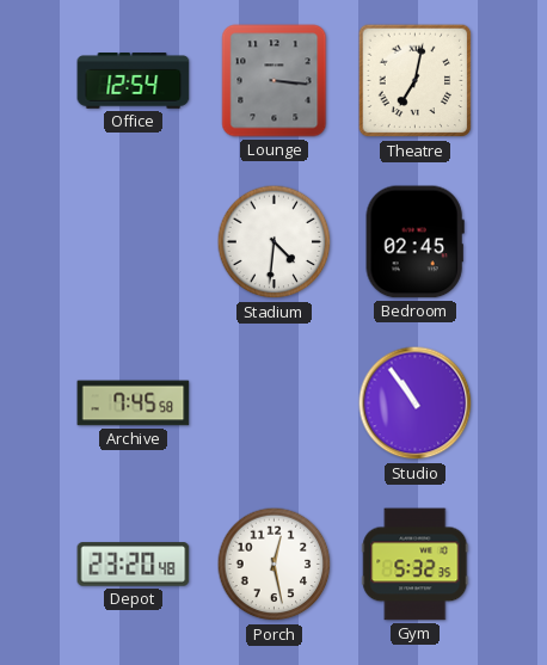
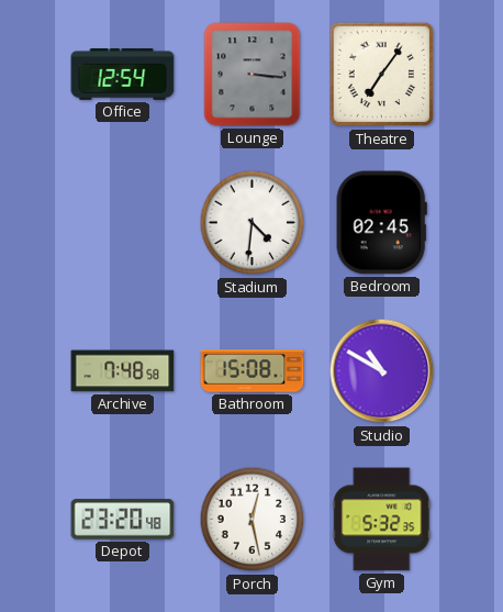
Theatre: 7:02 -> 7:06 (382, 75)
Archive: 7:45 -> 7:48 (123, 371)
Bathroom: none -> 15:08 (253, 371)
Studio: 10:54 -> 10:50 (382, 371)
